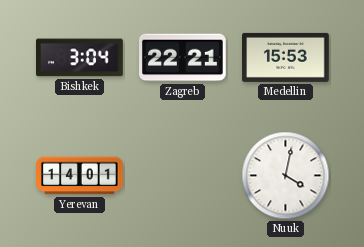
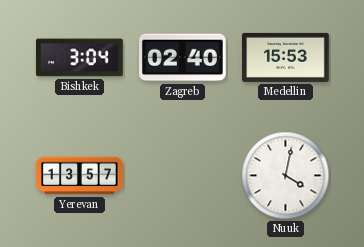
Zagreb: 22:21 -> 02:40 (183, 58)
Yerevan: 14:01 -> 13:57 (80, 176)
